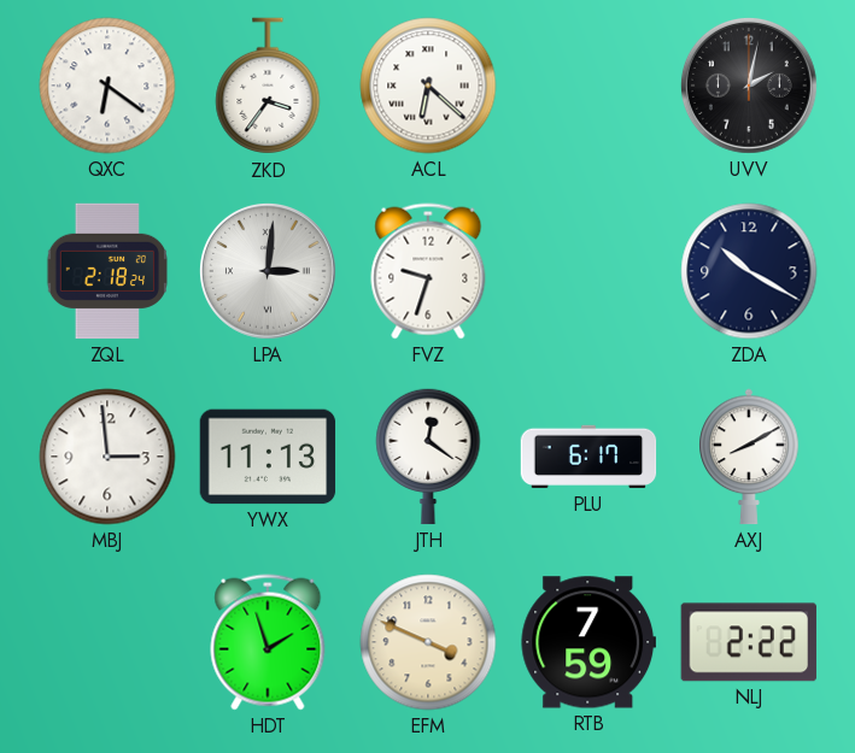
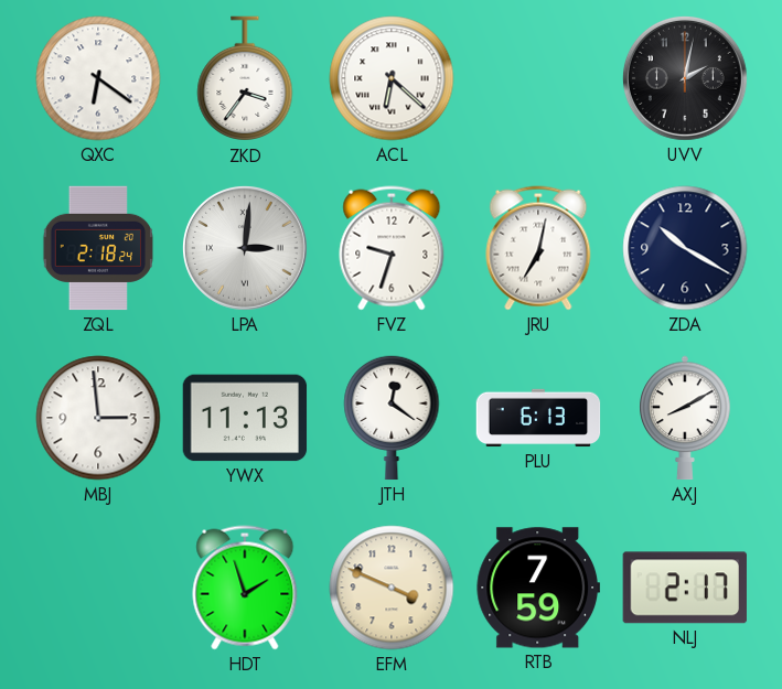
JRU: none -> 7:02 (538, 248)
PLU: 6:17 -> 6:13 (538, 418)
NLJ: 2:22 -> 2:17 (685, 588)
